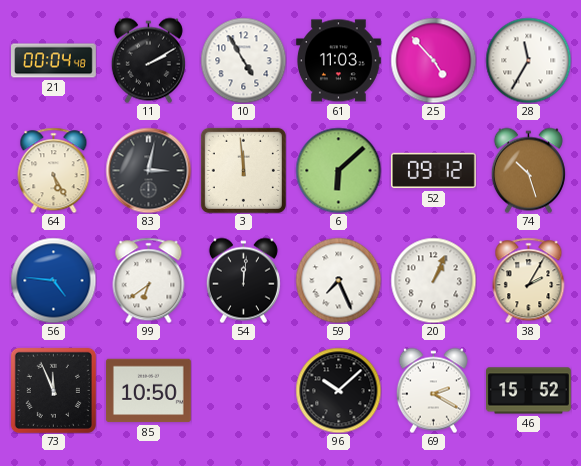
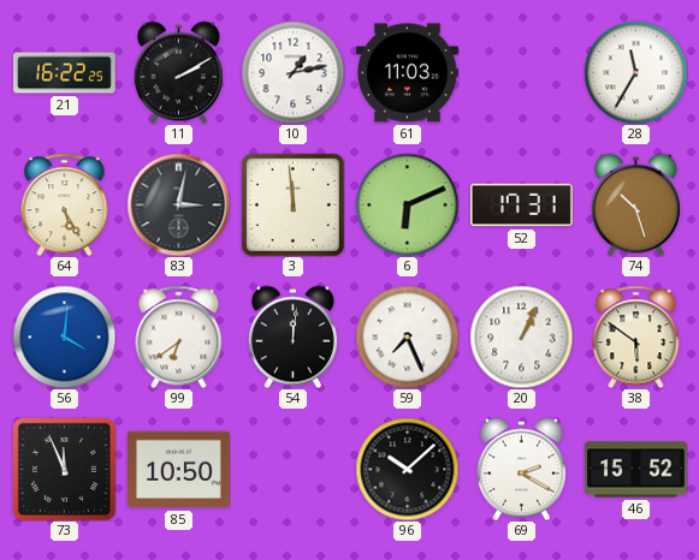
21: 00:04 -> 16:22 (65, 73)
10: 4:55 -> 1:13 (292, 72)
25: 4:53 -> none (433, 60)
6: 6:08 -> 6:11 (407, 204)
52: 09:12 -> 17:31 (522, 205)
56: 4:46 -> 4:01 (64, 336)
38: 2:05 -> 5:51 (636, 336)
